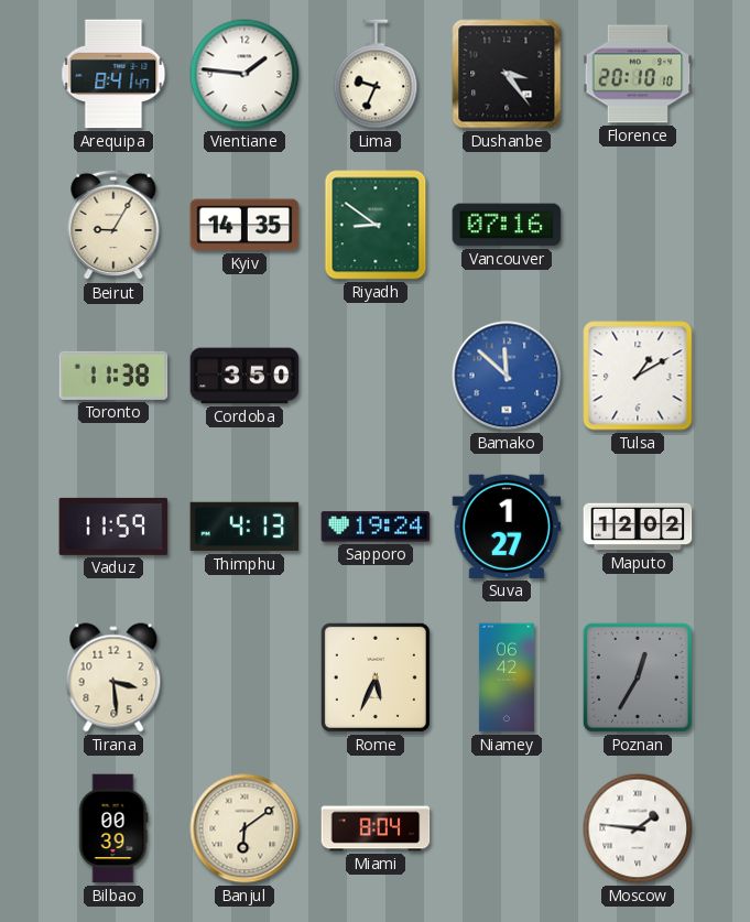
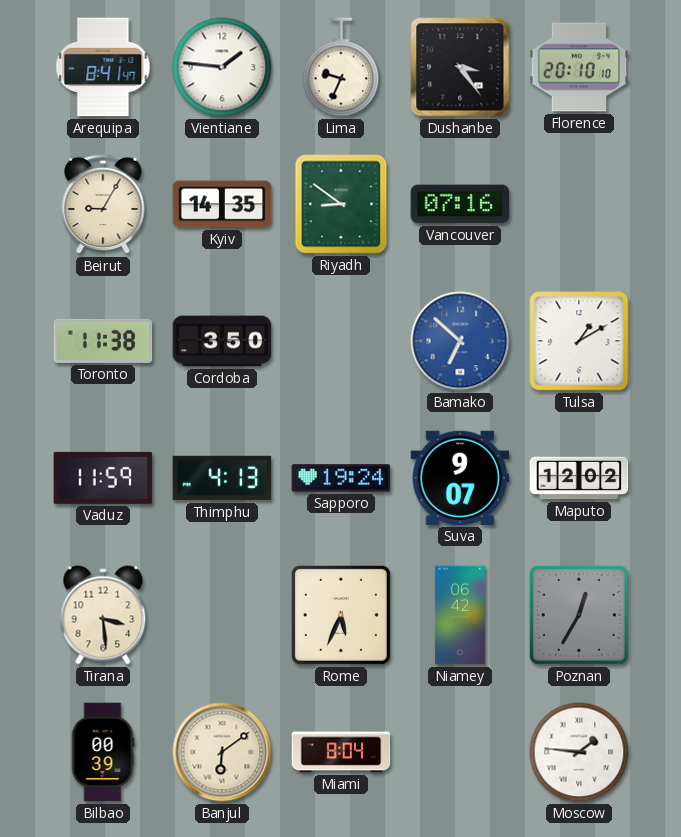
Bamako: 11:52 -> 6:52 (460, 341)
Suva: 1:27 -> 9:07 (460, 478)
